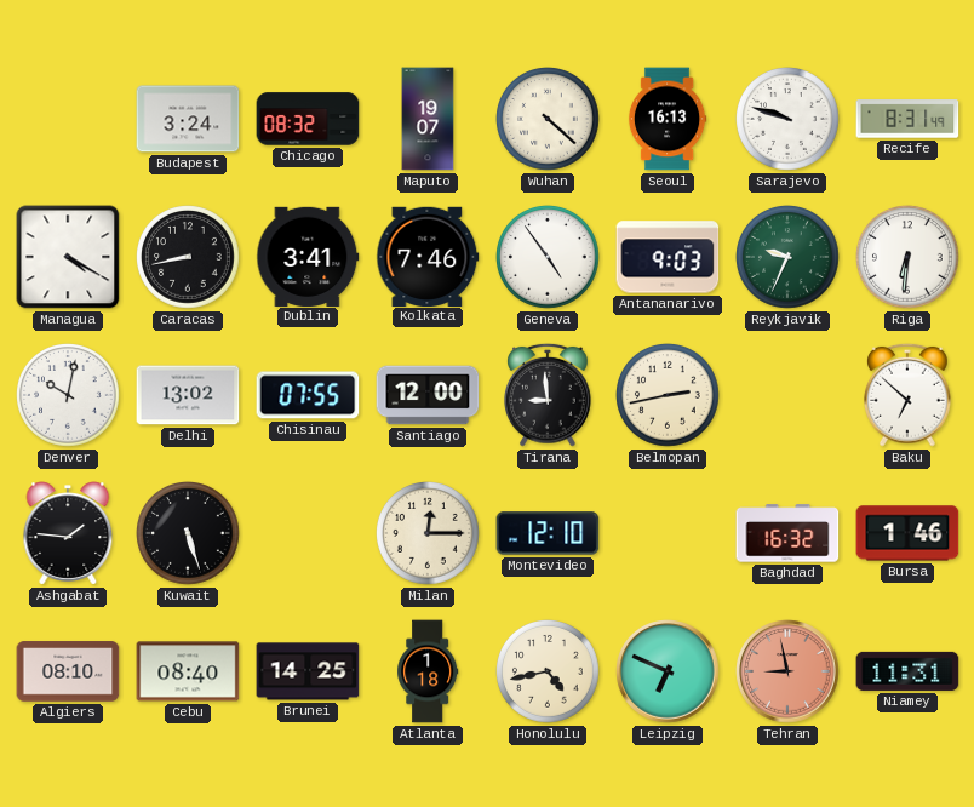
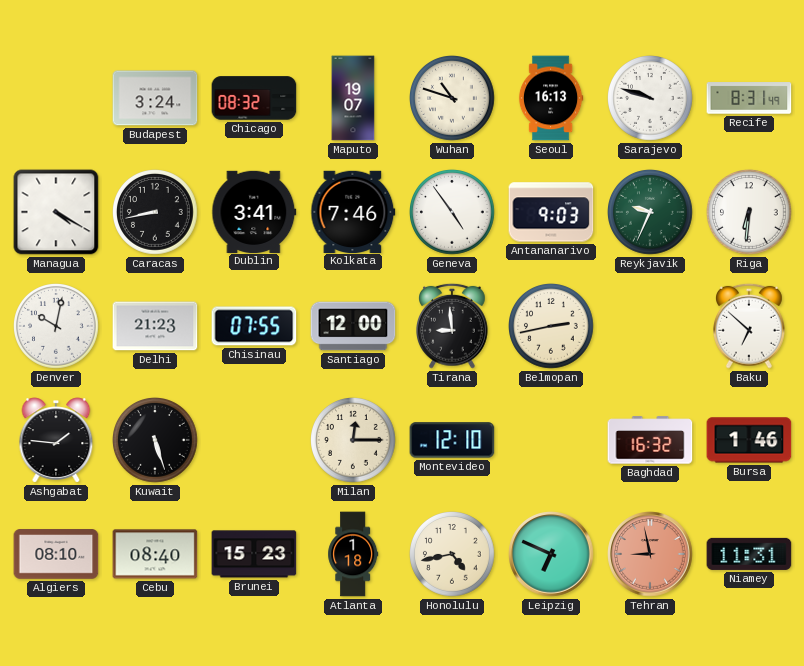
Wuhan: 4:22 -> 10:48 (453, 99)
Delhi: 13:02 -> 21:23 (155, 326)
Brunei: 14:25 -> 15:23 (254, 554)
